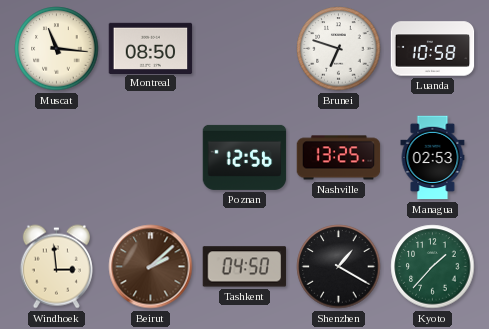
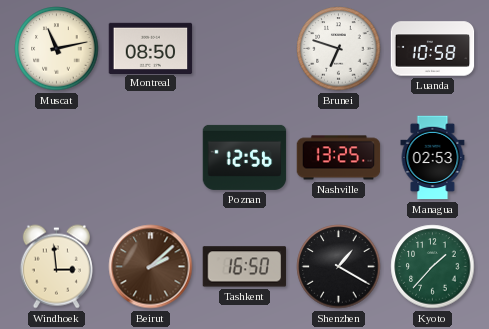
Muscat: 11:16 -> 11:13 (57, 49)
Tashkent: 04:50 -> 16:50 (245, 267)
